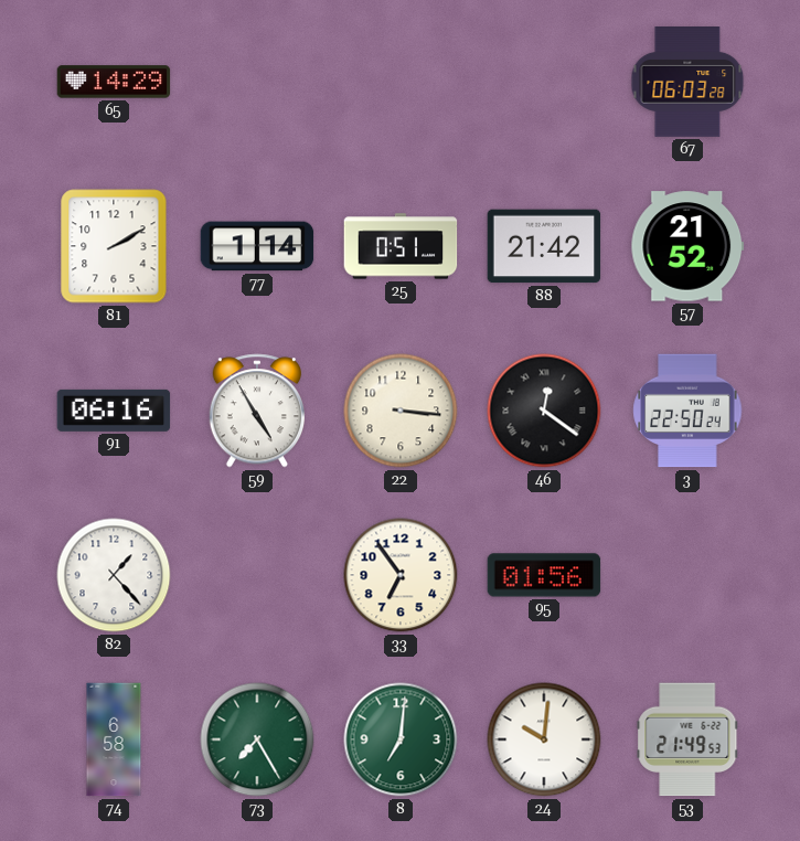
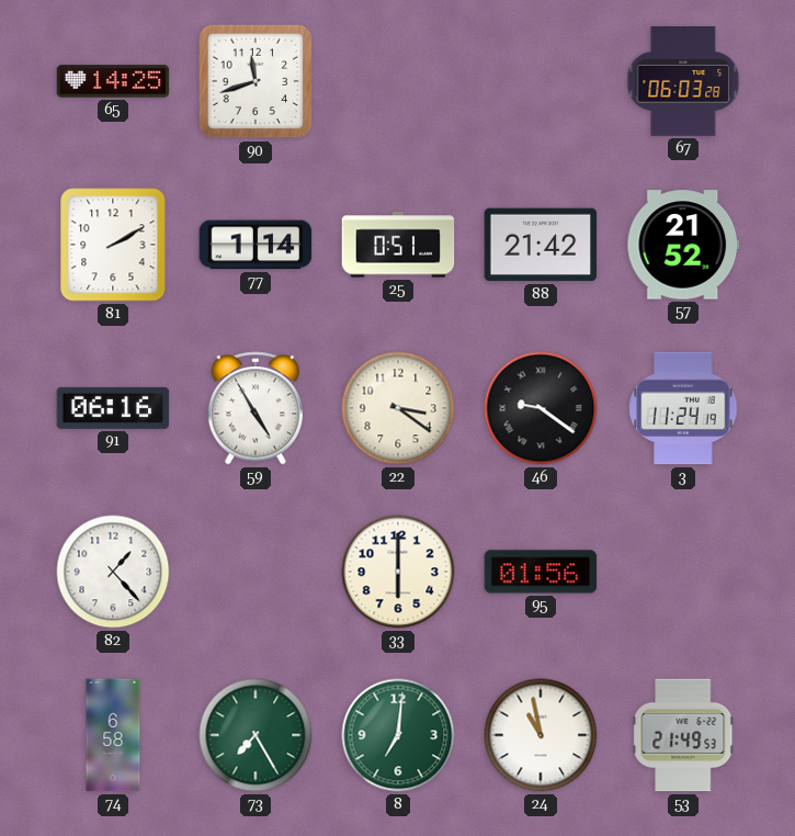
65: 14:29 -> 14:25 (113, 81)
90: none -> 11:42 (255, 81)
22: 3:16 -> 3:21 (398, 408)
46: 12:21 -> 9:21 (541, 408)
3: 22:50 -> 11:24 (683, 408)
33: 6:54 -> 6:00 (398, 572)
24: 10:01 -> 10:58 (541, 735)
